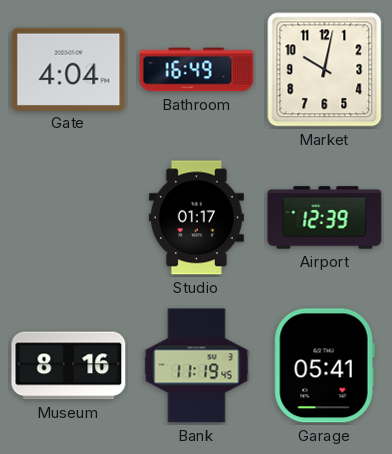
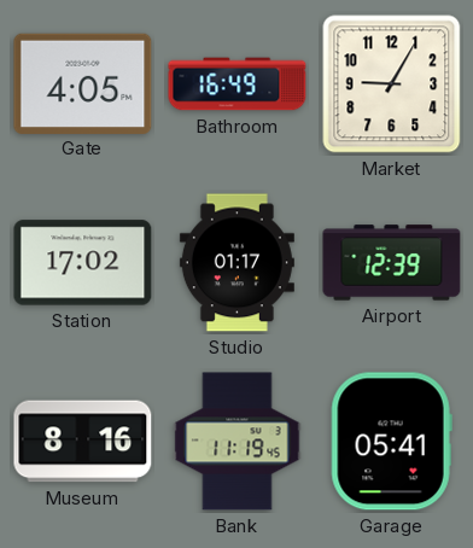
Gate: 4:04 -> 4:05 (83, 83)
Market: 10:02 -> 9:05 (392, 84)
Station: none -> 17:02 (83, 263)
